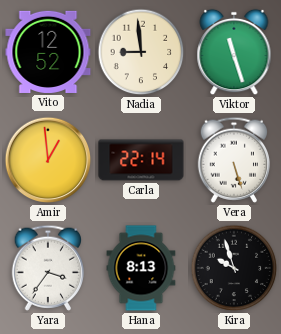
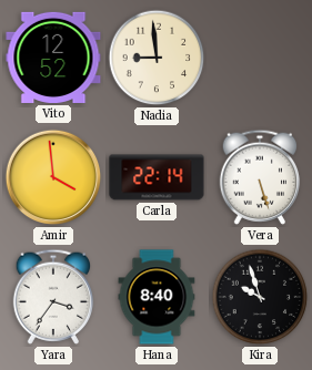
Viktor: 11:27 -> none (234, 52)
Amir: 12:59 -> 3:59 (53, 177)
Hana: 8:13 -> 8:40 (157, 297)
